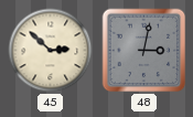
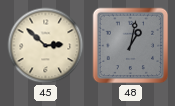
48: 3:02 -> 1:02 (131, 46)
